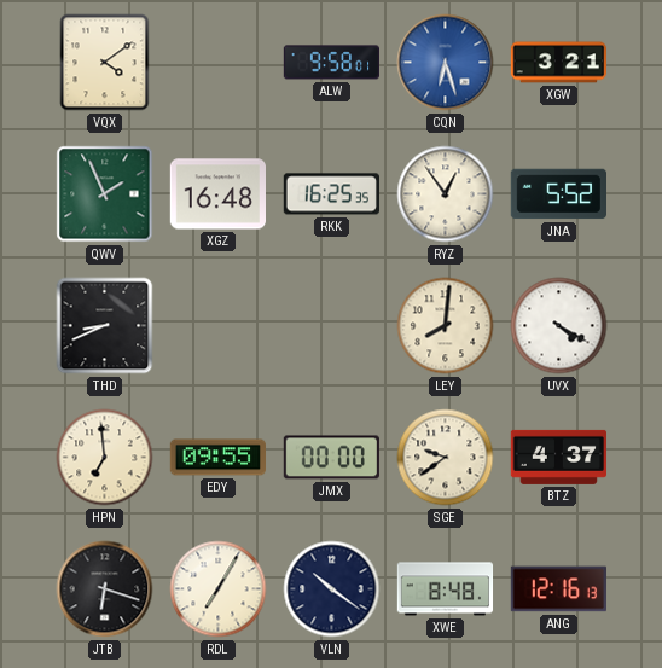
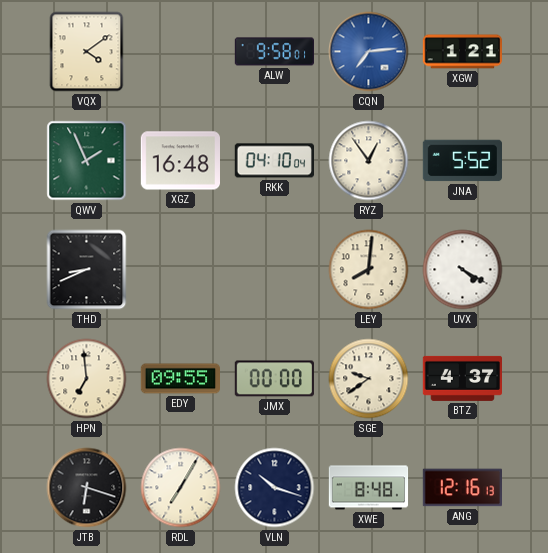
CQN: 6:27 -> 7:14 (369, 52)
XGW: 3:21 -> 1:21 (462, 52)
RKK: 16:25 -> 04:10 (274, 161)
VLN: 10:21 -> 10:18 (275, 488)
